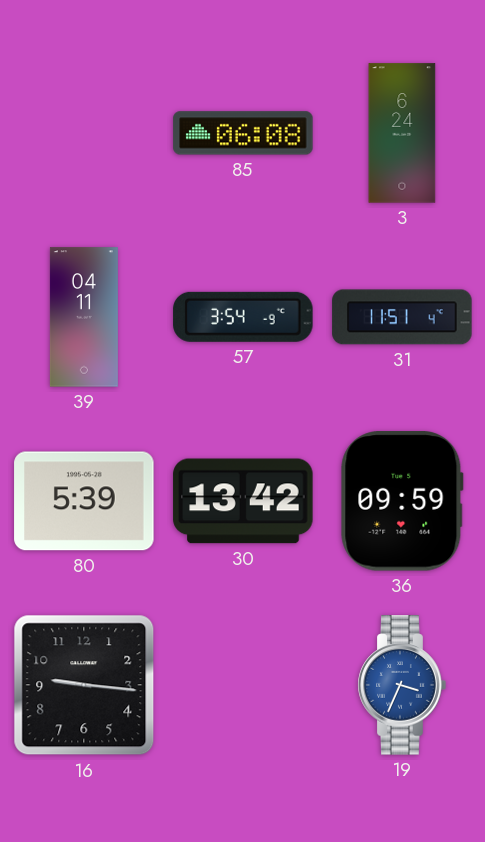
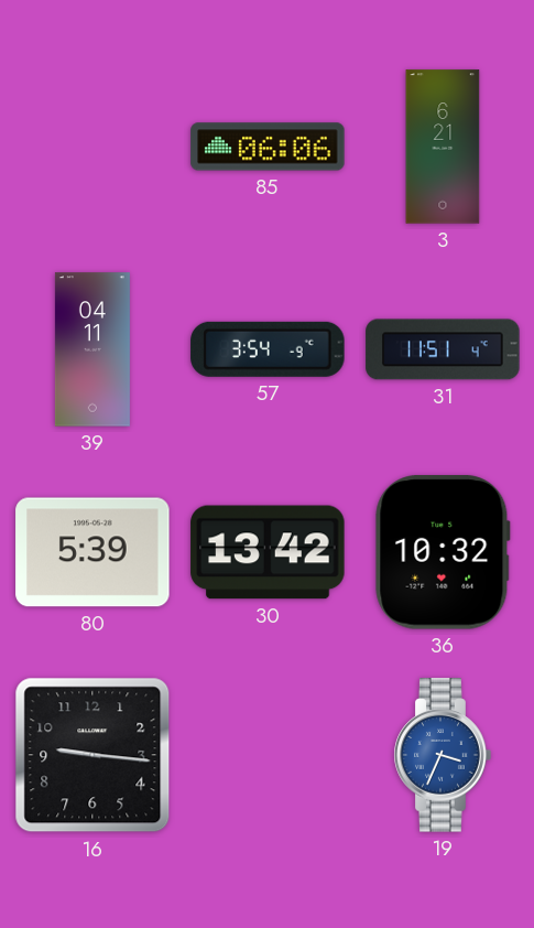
85: 06:08 -> 06:06 (268, 147)
3: 6:24 -> 6:21 (443, 147)
36: 09:59 -> 10:32 (443, 552)
